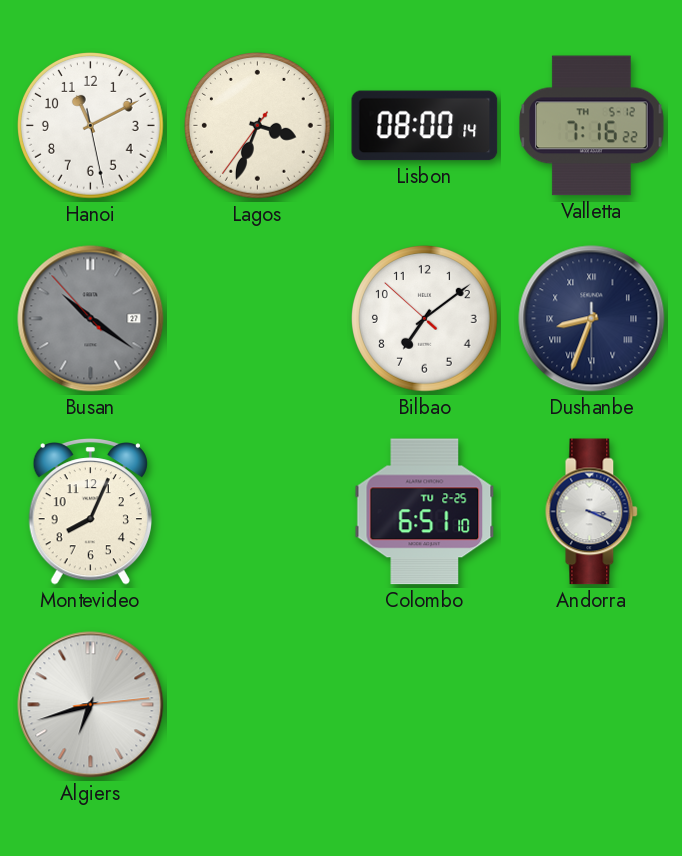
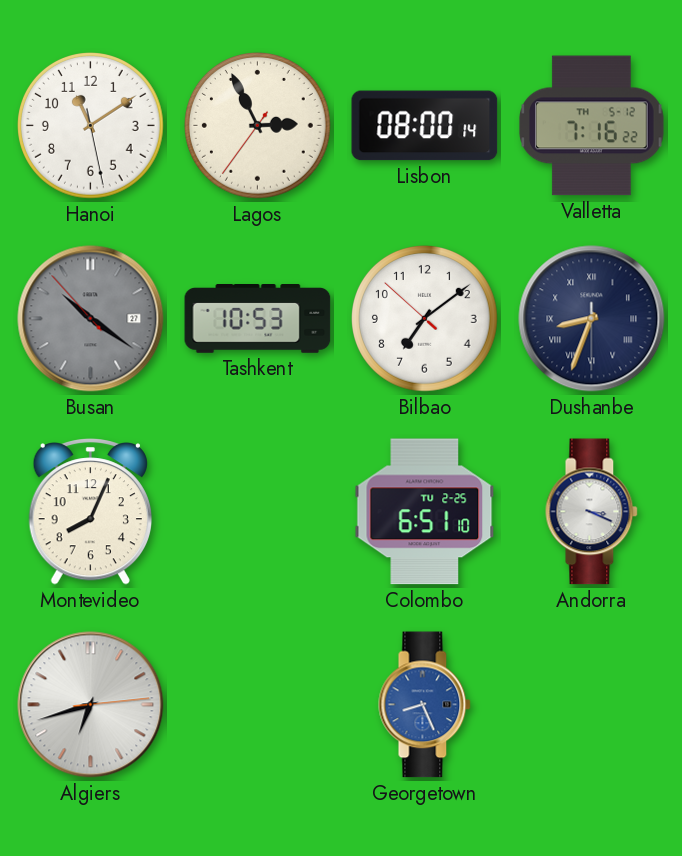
Hanoi: 11:10 -> 11:09 (91, 126)
Lagos: 3:33 -> 2:55 (258, 126)
Tashkent: none -> 10:53 (258, 319)
Georgetown: none -> 8:26 (425, 705)
